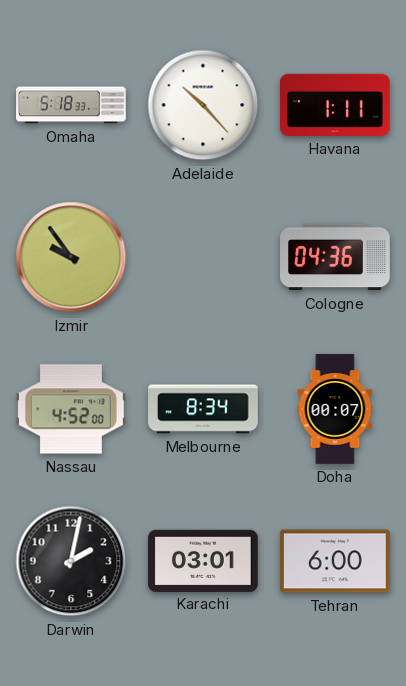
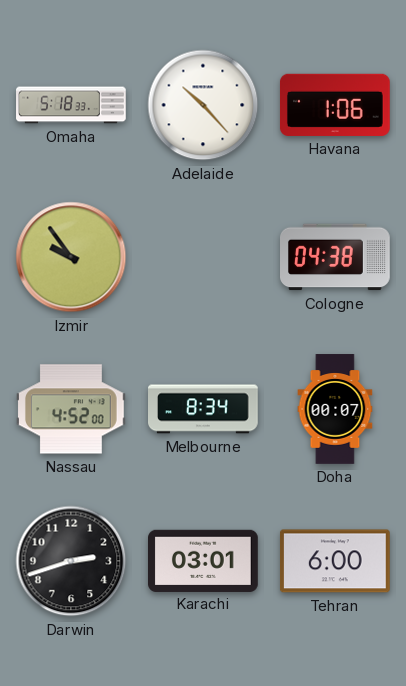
Havana: 1:11 -> 1:06 (335, 105)
Cologne: 04:36 -> 04:38 (336, 257)
Darwin: 2:02 -> 2:42 (71, 561)
